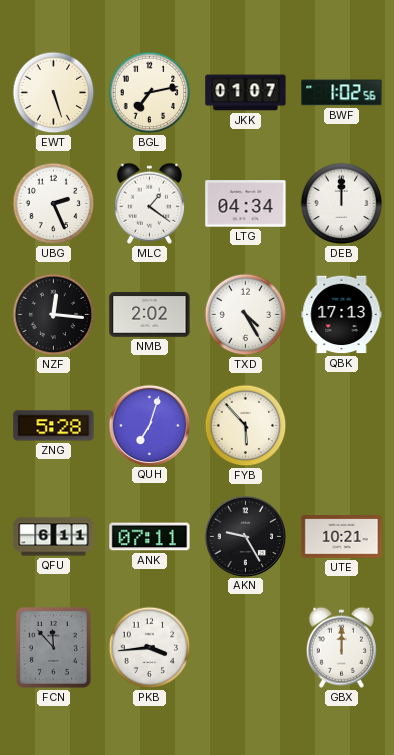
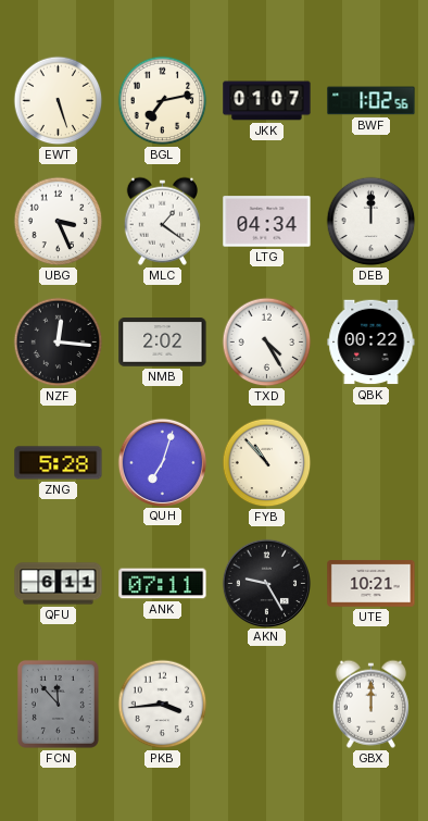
UBG: 2:26 -> 3:26 (59, 222)
QBK: 17:13 -> 00:22 (372, 343)
FYB: 5:53 -> 10:53 (267, 463)
